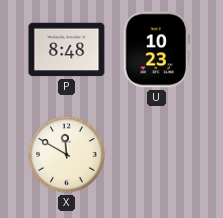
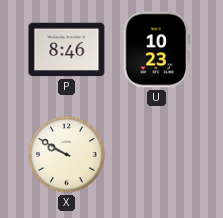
P: 8:48 -> 8:46 (67, 50)
X: 11:50 -> 9:50 (67, 155)
